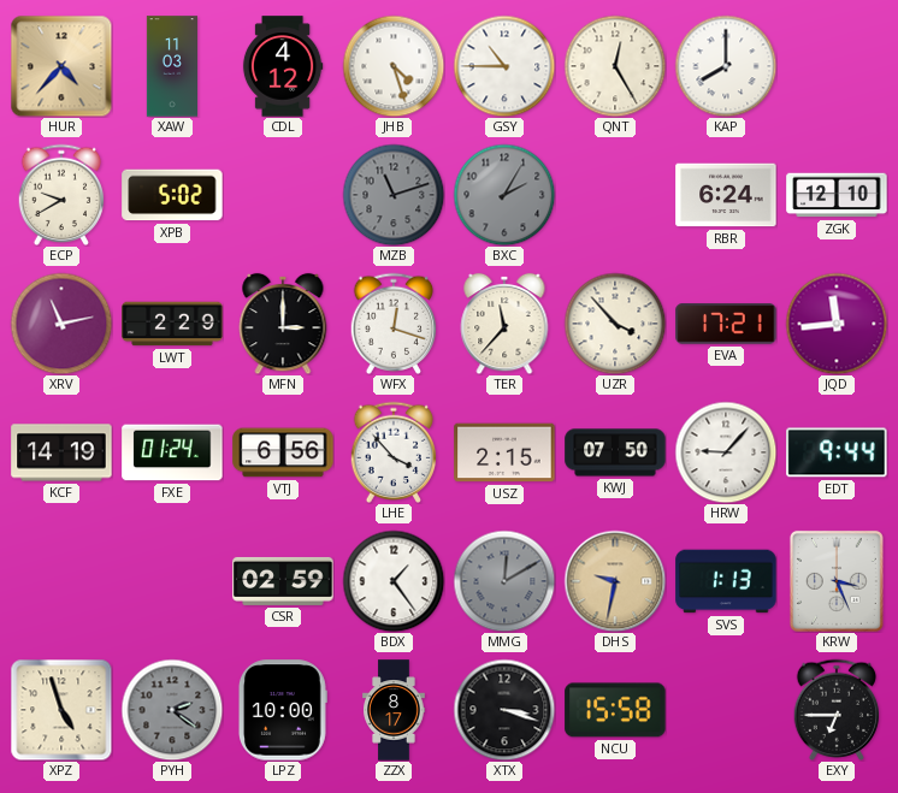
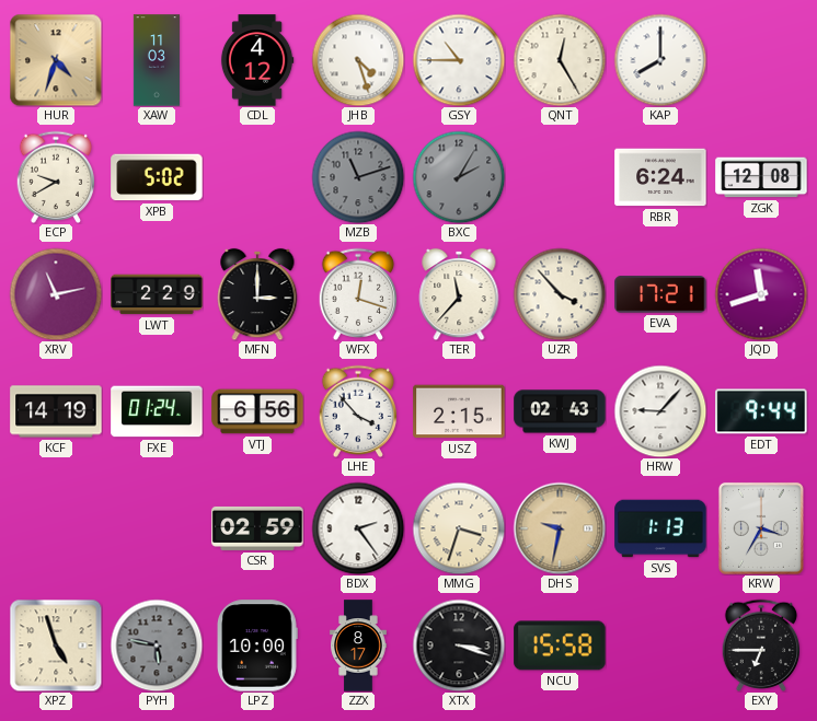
HUR: 4:37 -> 4:33 (56, 60)
ZGK: 12:10 -> 12:08 (761, 177)
JQD: 11:44 -> 11:42 (761, 294)
KWJ: 07:50 -> 02:43 (560, 411)
BDX: 1:24 -> 2:24 (358, 528)
MMG: 12:10 -> 3:33 (459, 528)
MMG dial: grey -> cream (459, 528)
KRW: 3:26 -> 3:35 (761, 528)
PYH: 2:21 -> 5:47 (157, 646)
